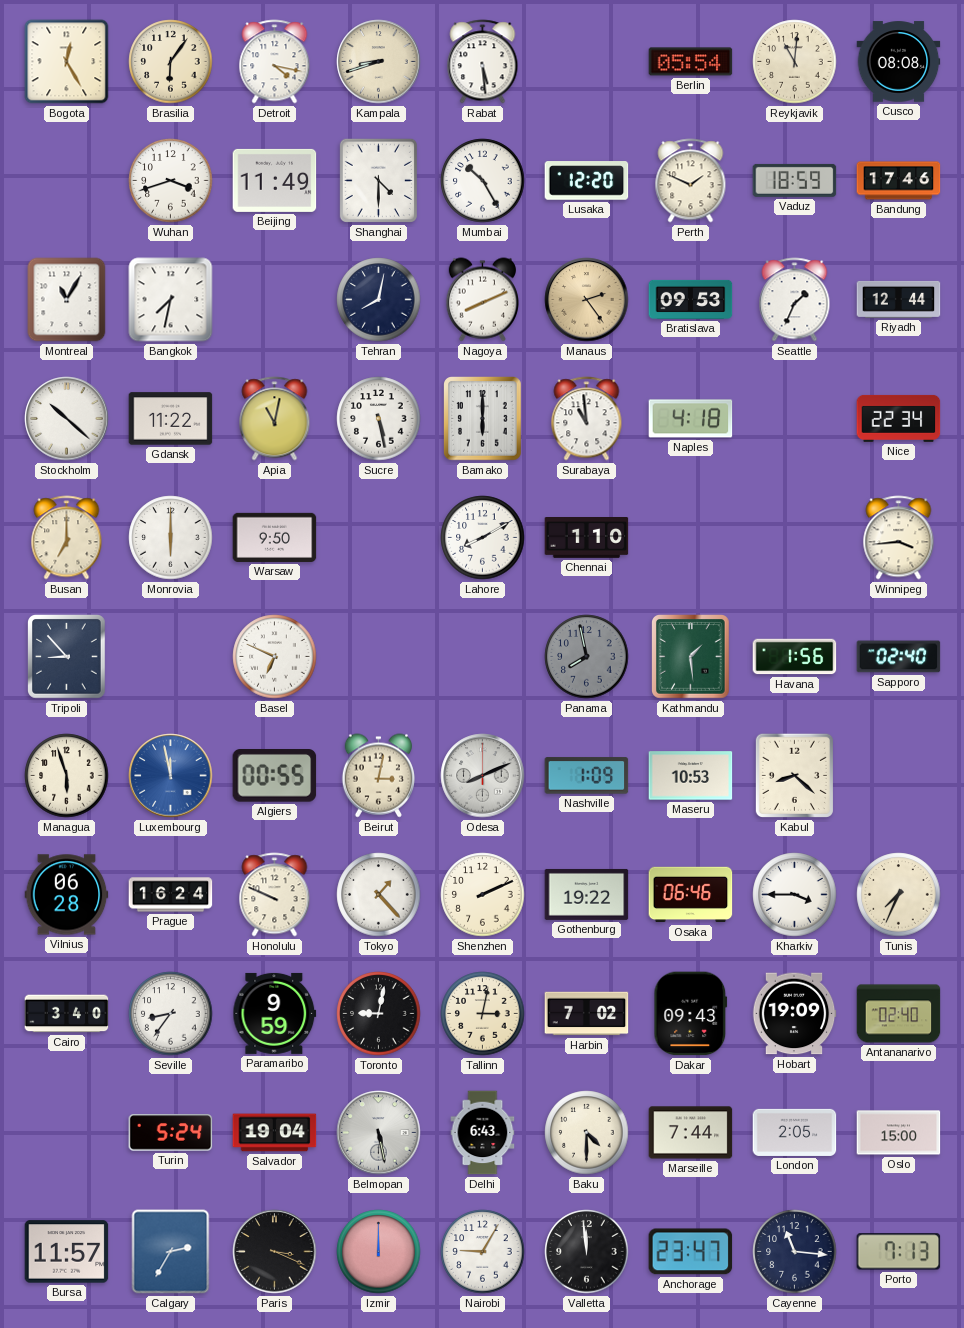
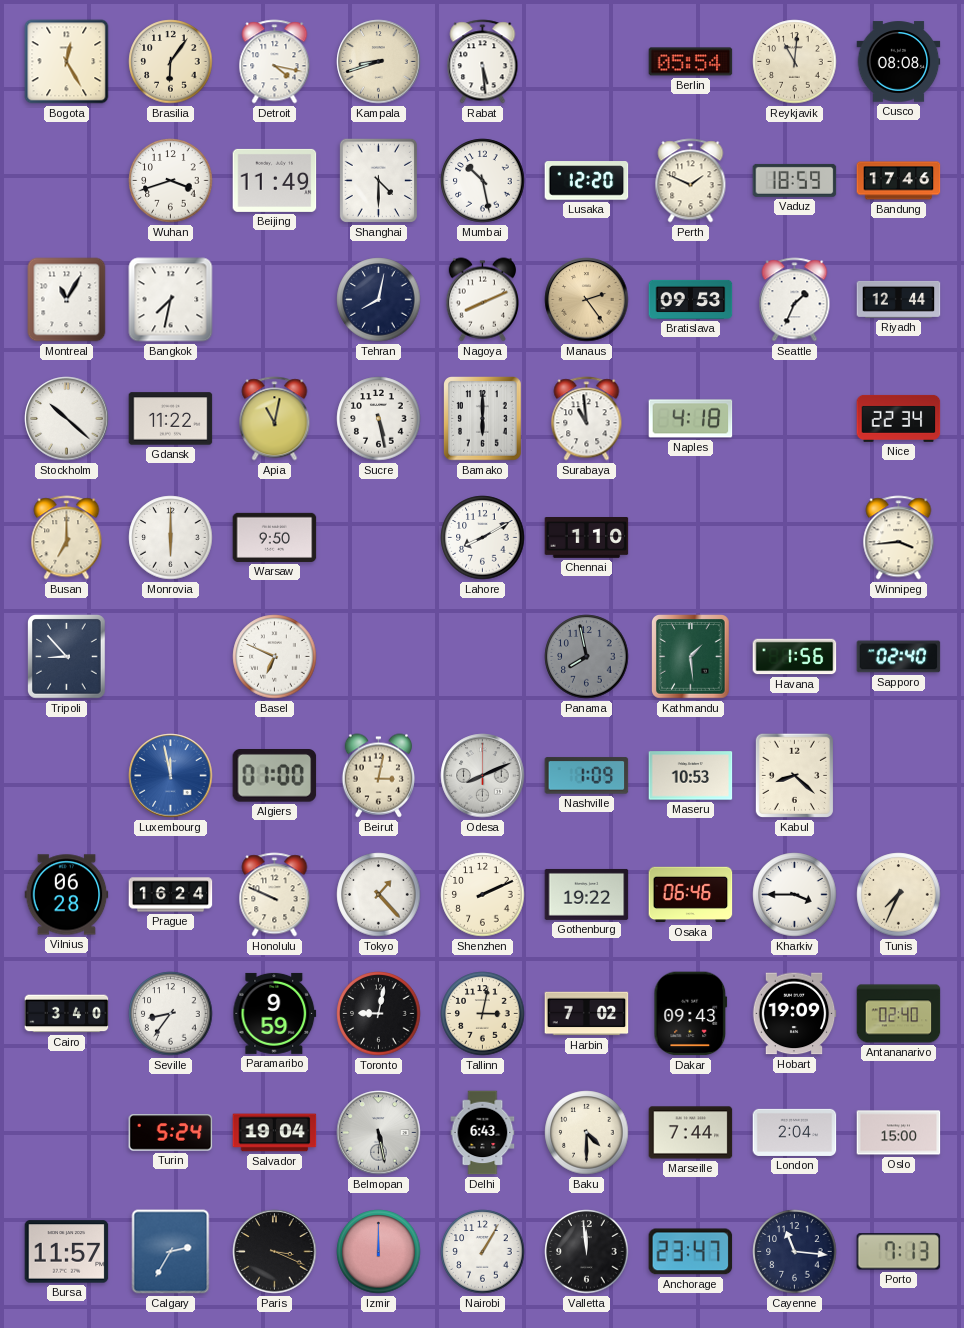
Mumbai: 10:25 -> 10:28 (483, 181)
Managua: 5:57 -> none (67, 776)
Algiers: 00:55 -> 01:00 (275, 776)
London: 2:05 -> 2:04 (795, 1132)
Nairobi: 9:05 -> 1:05 (483, 1252)
